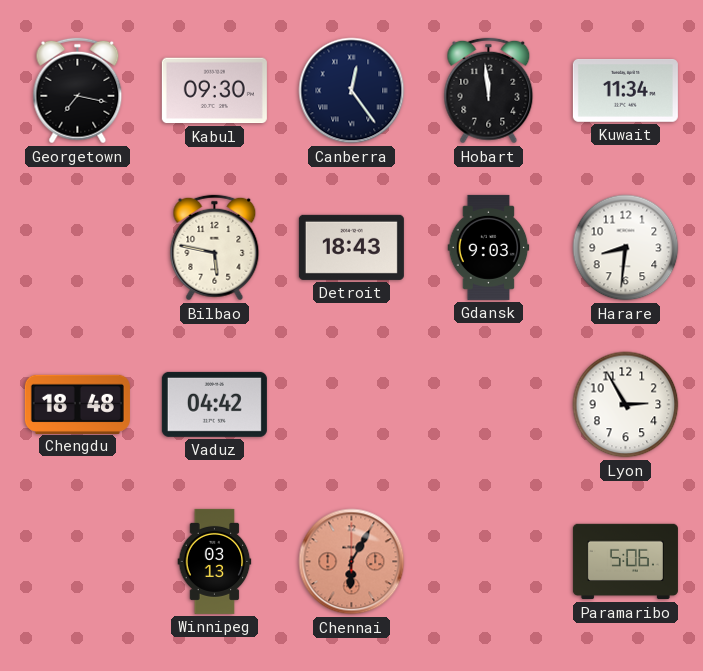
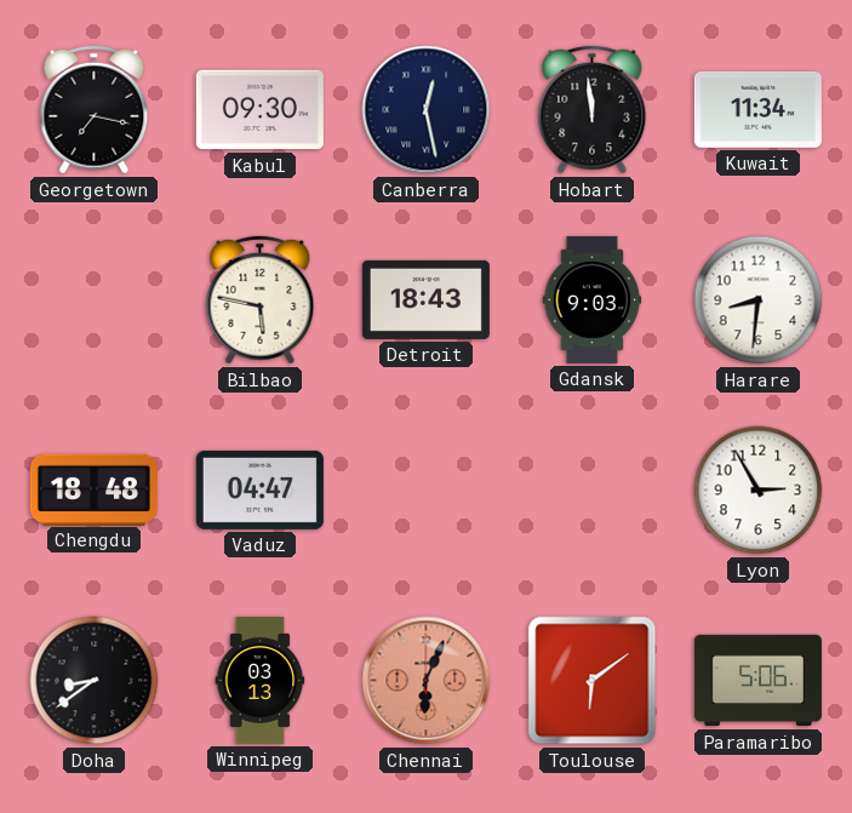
Canberra: 12:24 -> 12:28 (427, 110)
Vaduz: 04:42 -> 04:47 (259, 489)
Doha: none -> 8:39 (95, 681)
Chennai: 6:05 -> 6:04 (427, 681)
Toulouse: none -> 6:09 (593, 681)
